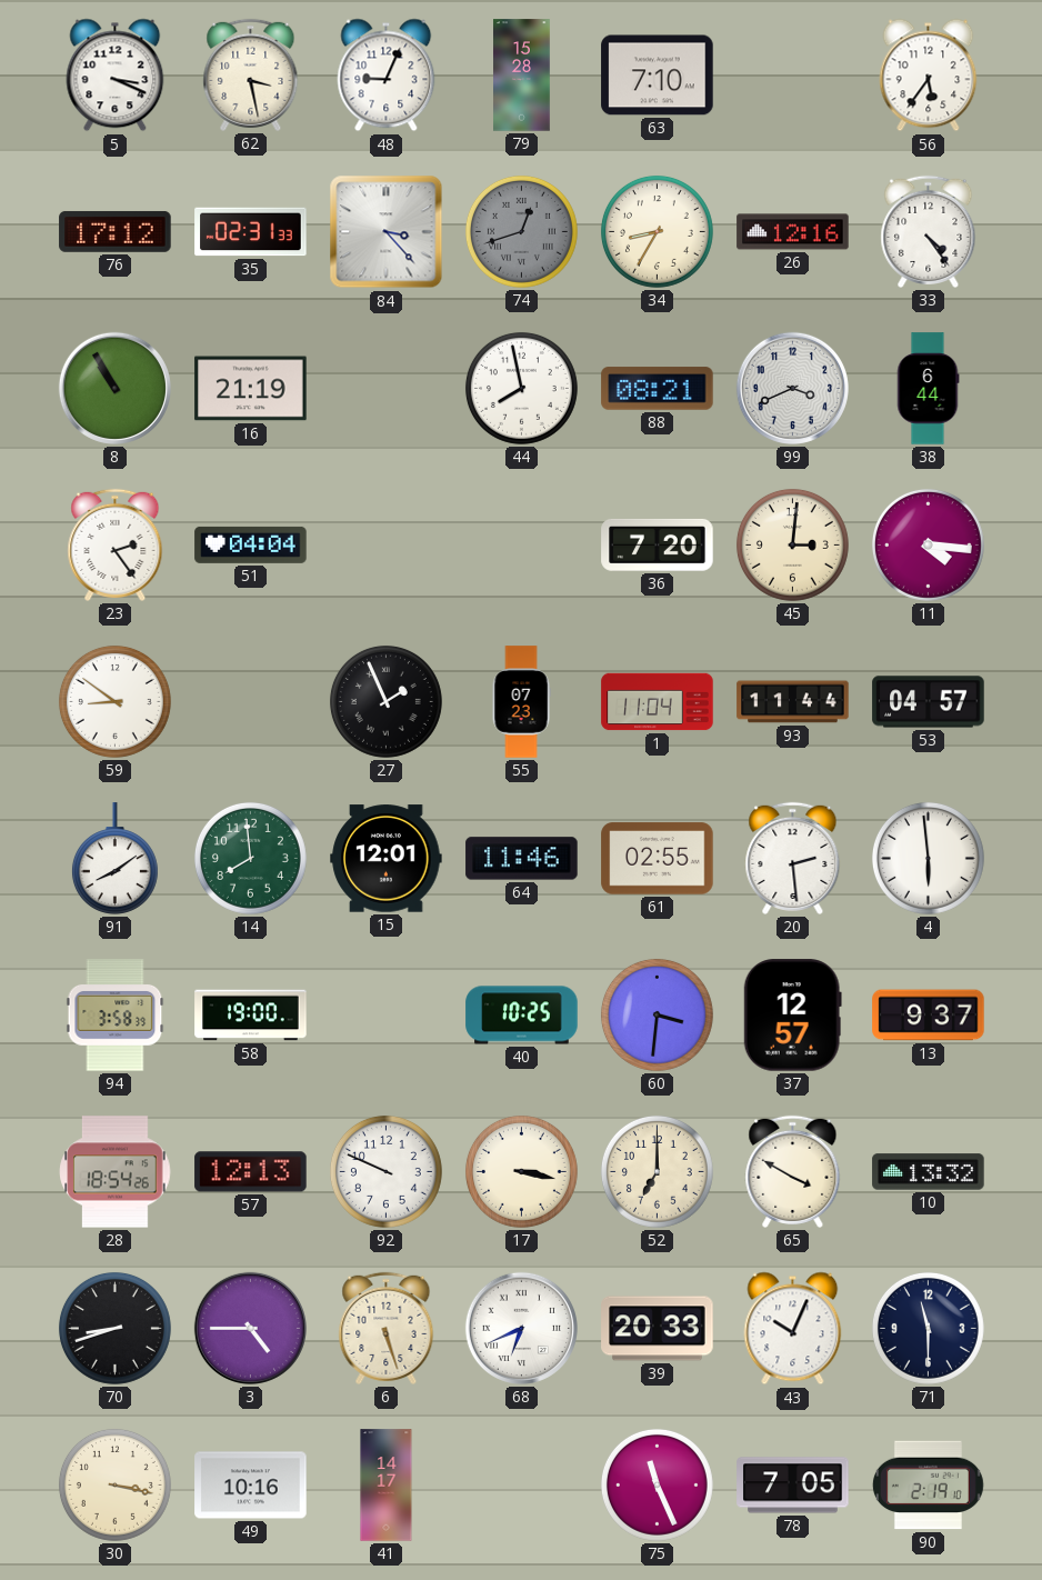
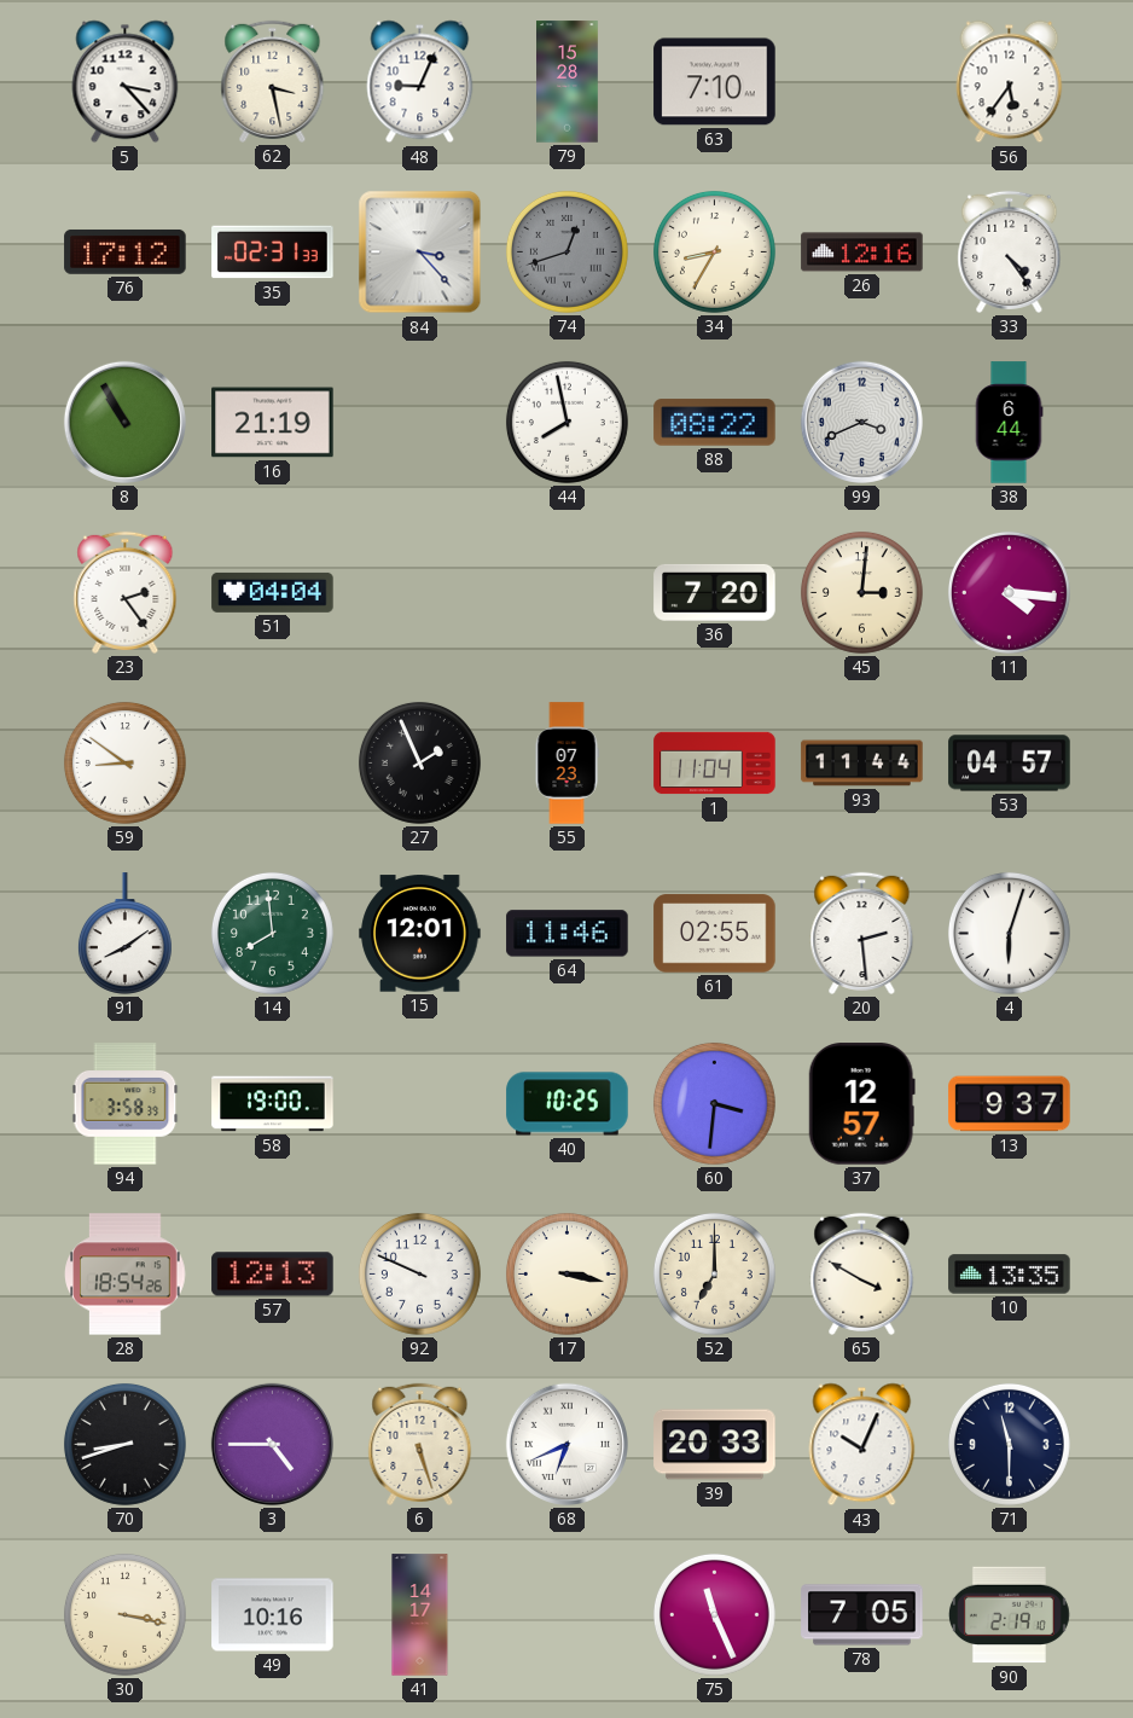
5: 3:19 -> 3:23 (126, 82)
88: 08:21 -> 08:22 (715, 423)
4: 5:59 -> 6:03 (1009, 933)
10: 13:32 -> 13:35 (1010, 1275)
